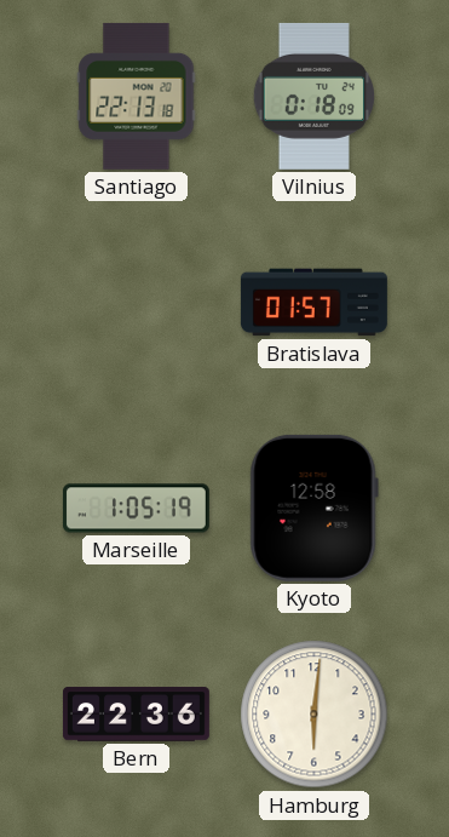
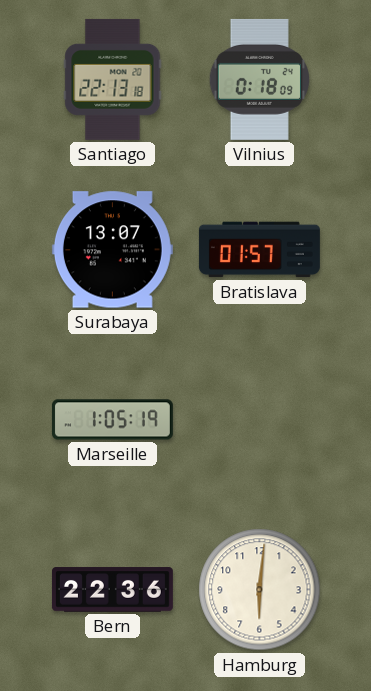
Surabaya: none -> 13:07 (112, 250)
Kyoto: 12:58 -> none (313, 508)
